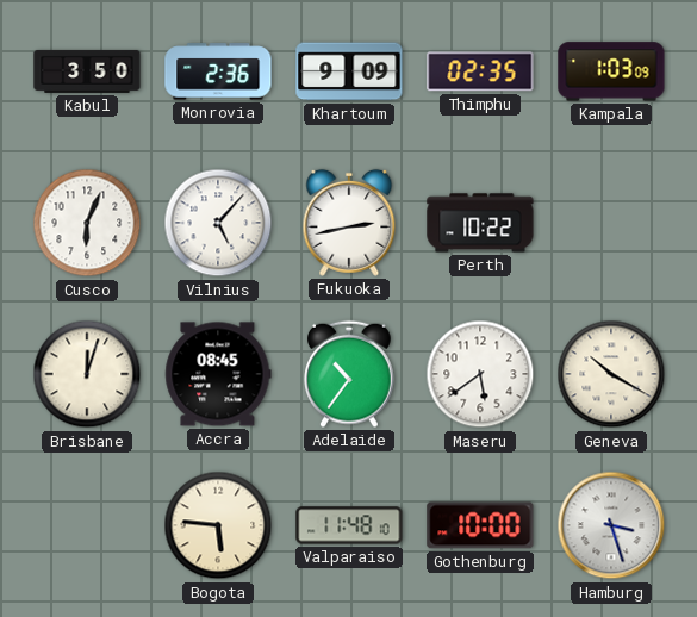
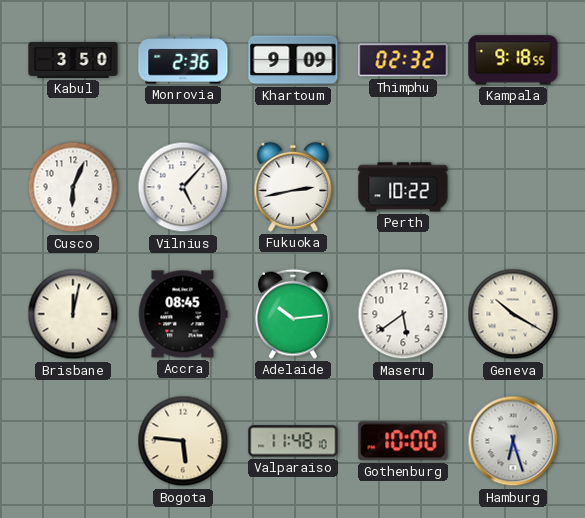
Thimphu: 02:35 -> 02:32 (403, 60)
Kampala: 1:03 -> 9:18 (513, 60)
Brisbane: 12:03 -> 12:02 (73, 314)
Adelaide: 10:36 -> 10:14 (294, 314)
Hamburg: 3:27 -> 6:27 (513, 441)
